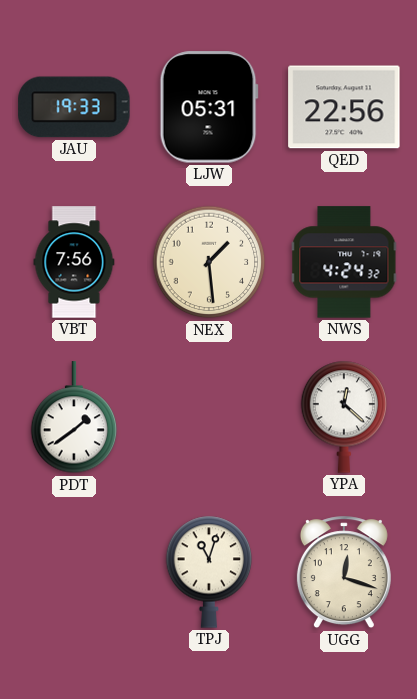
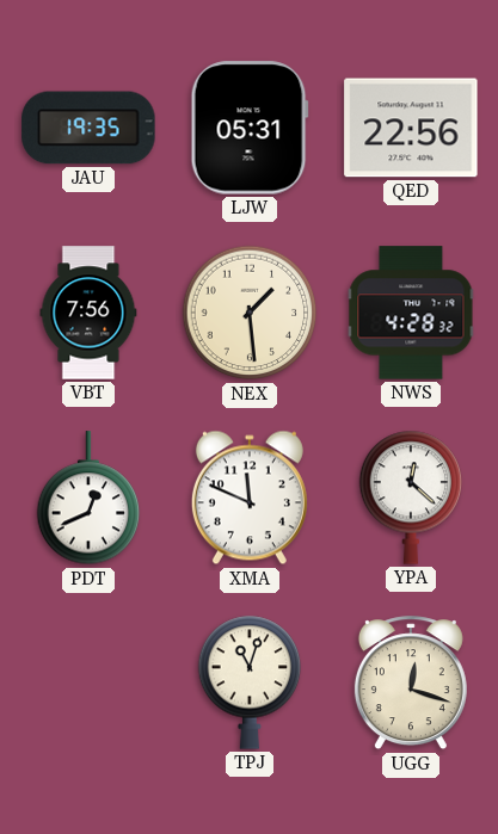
JAU: 19:33 -> 19:35 (88, 128)
NWS: 4:24 -> 4:28 (411, 313)
PDT: 1:39 -> 12:41 (88, 499)
XMA: none -> 11:49 (250, 498)
